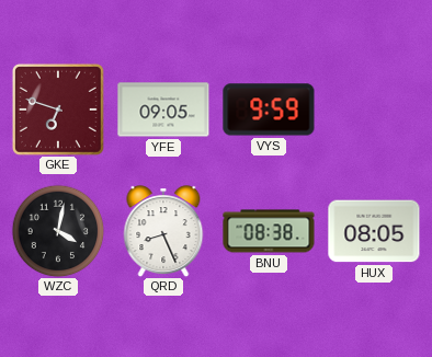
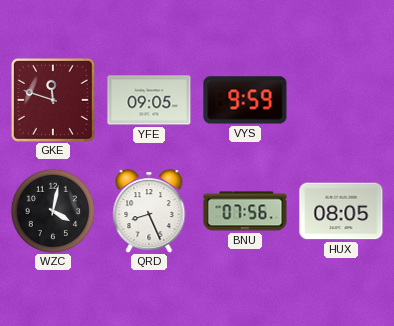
GKE: 6:48 -> 11:48 (53, 100)
BNU: 08:38 -> 07:56 (245, 211)
